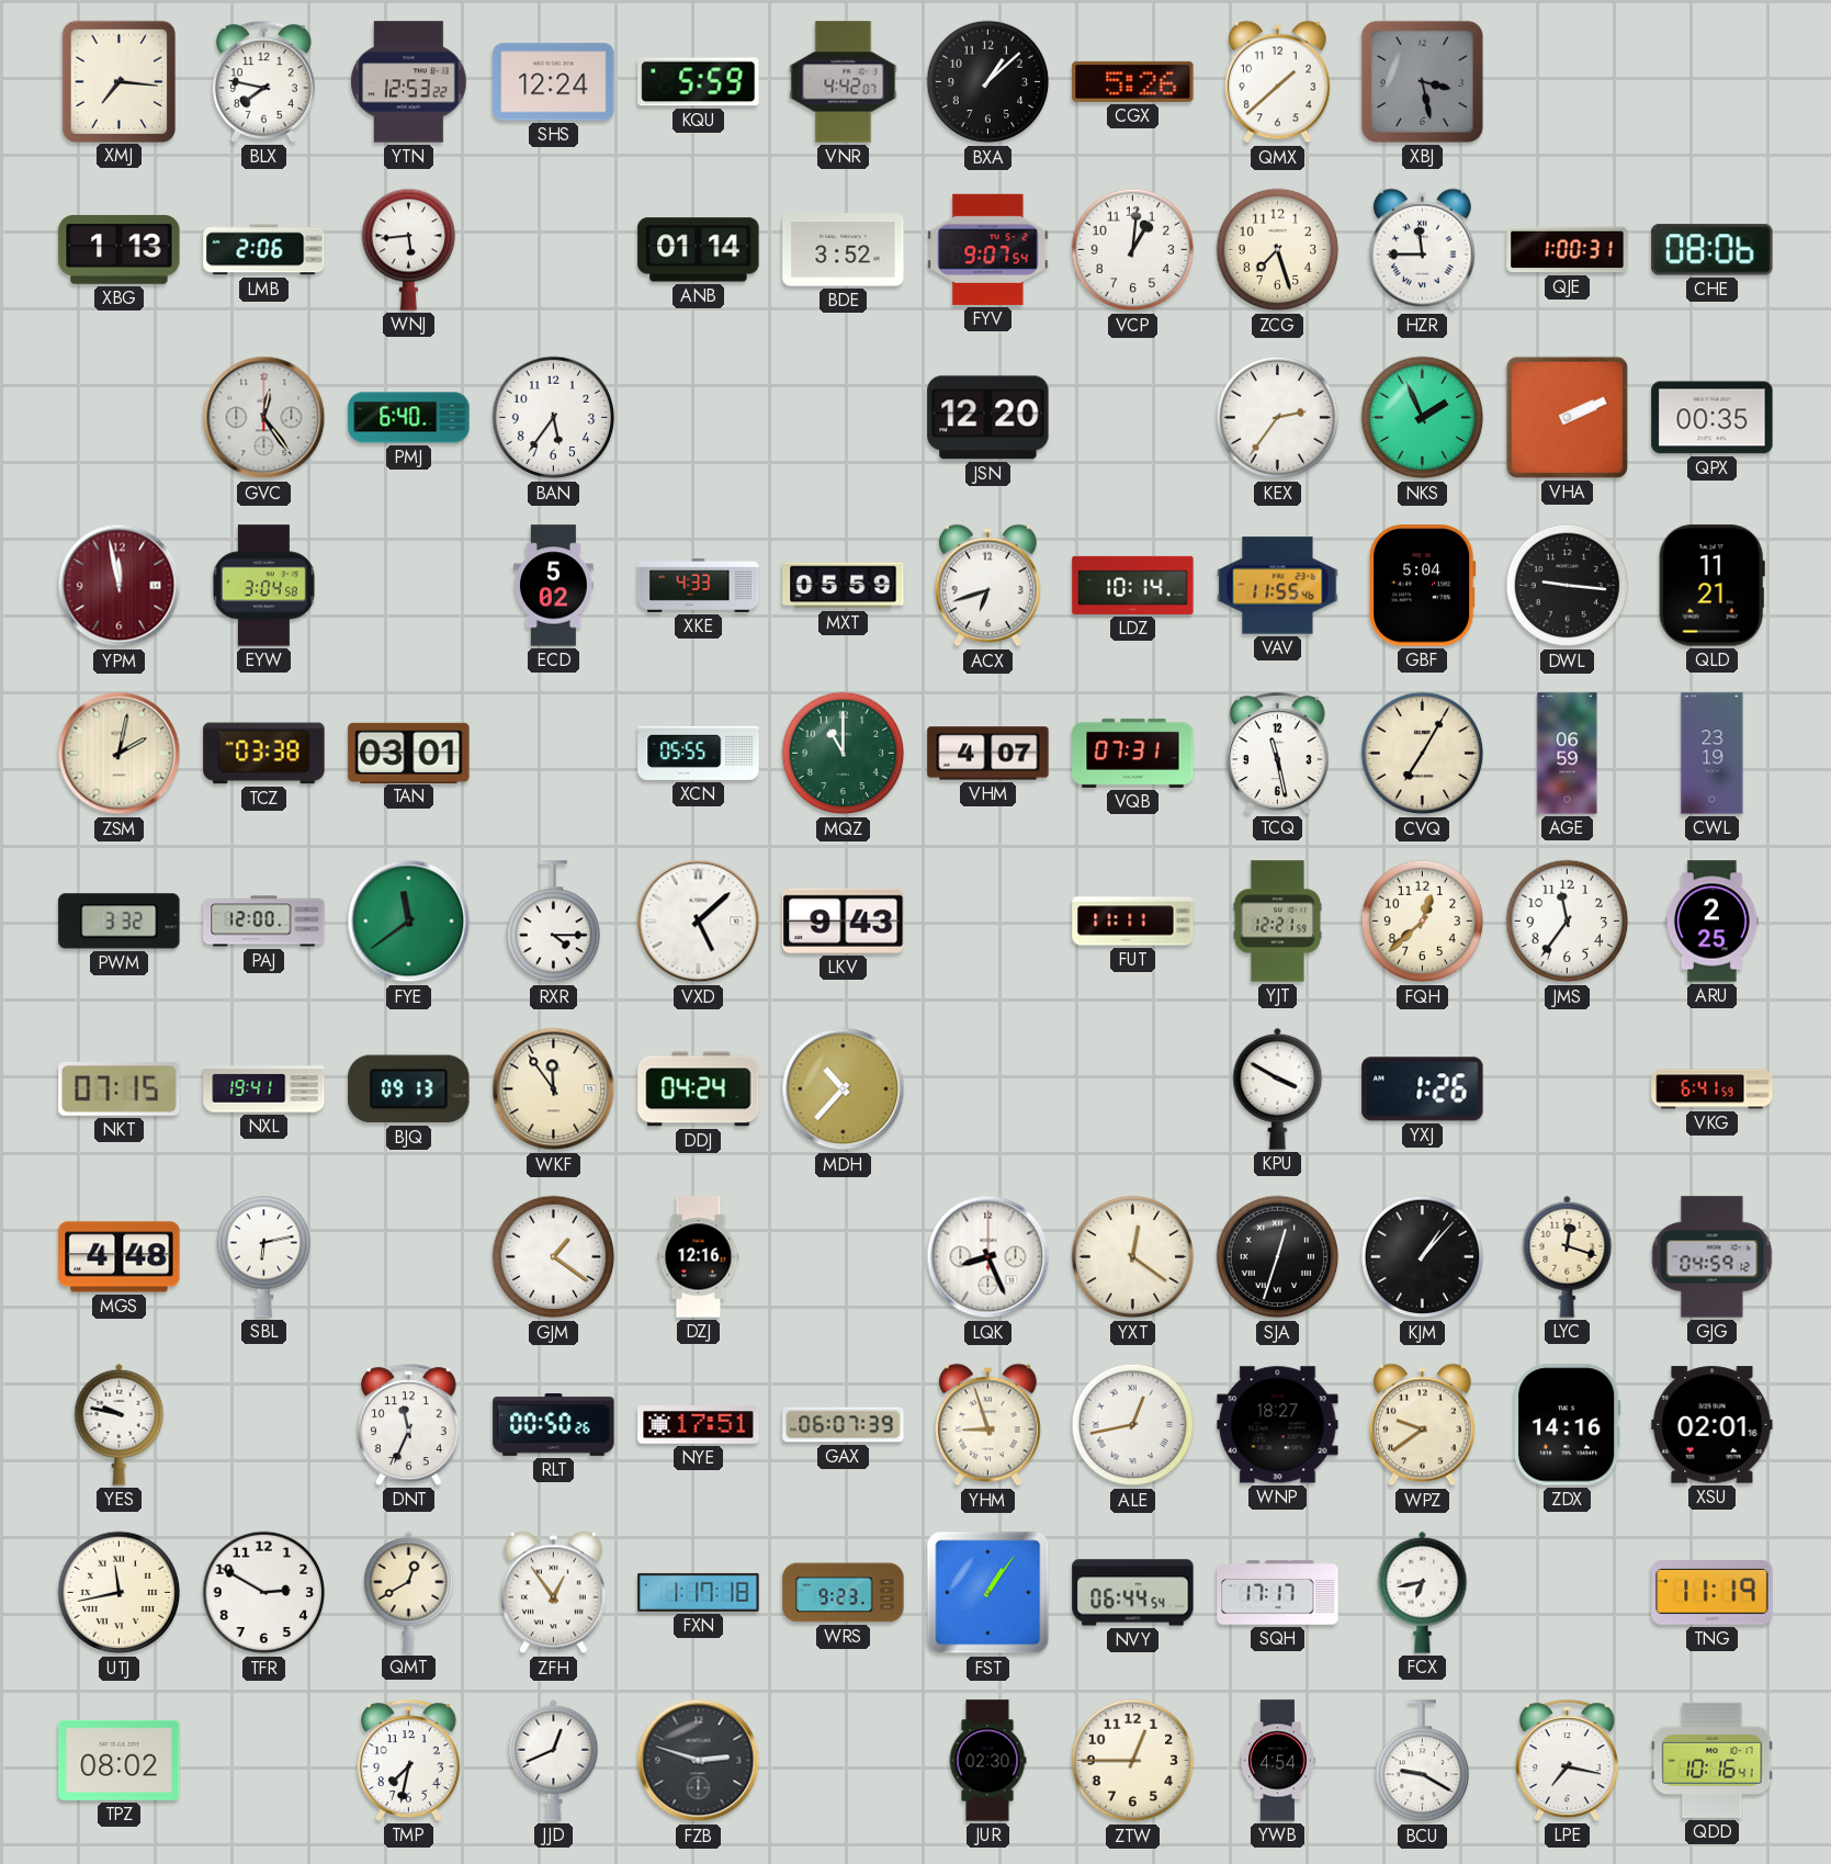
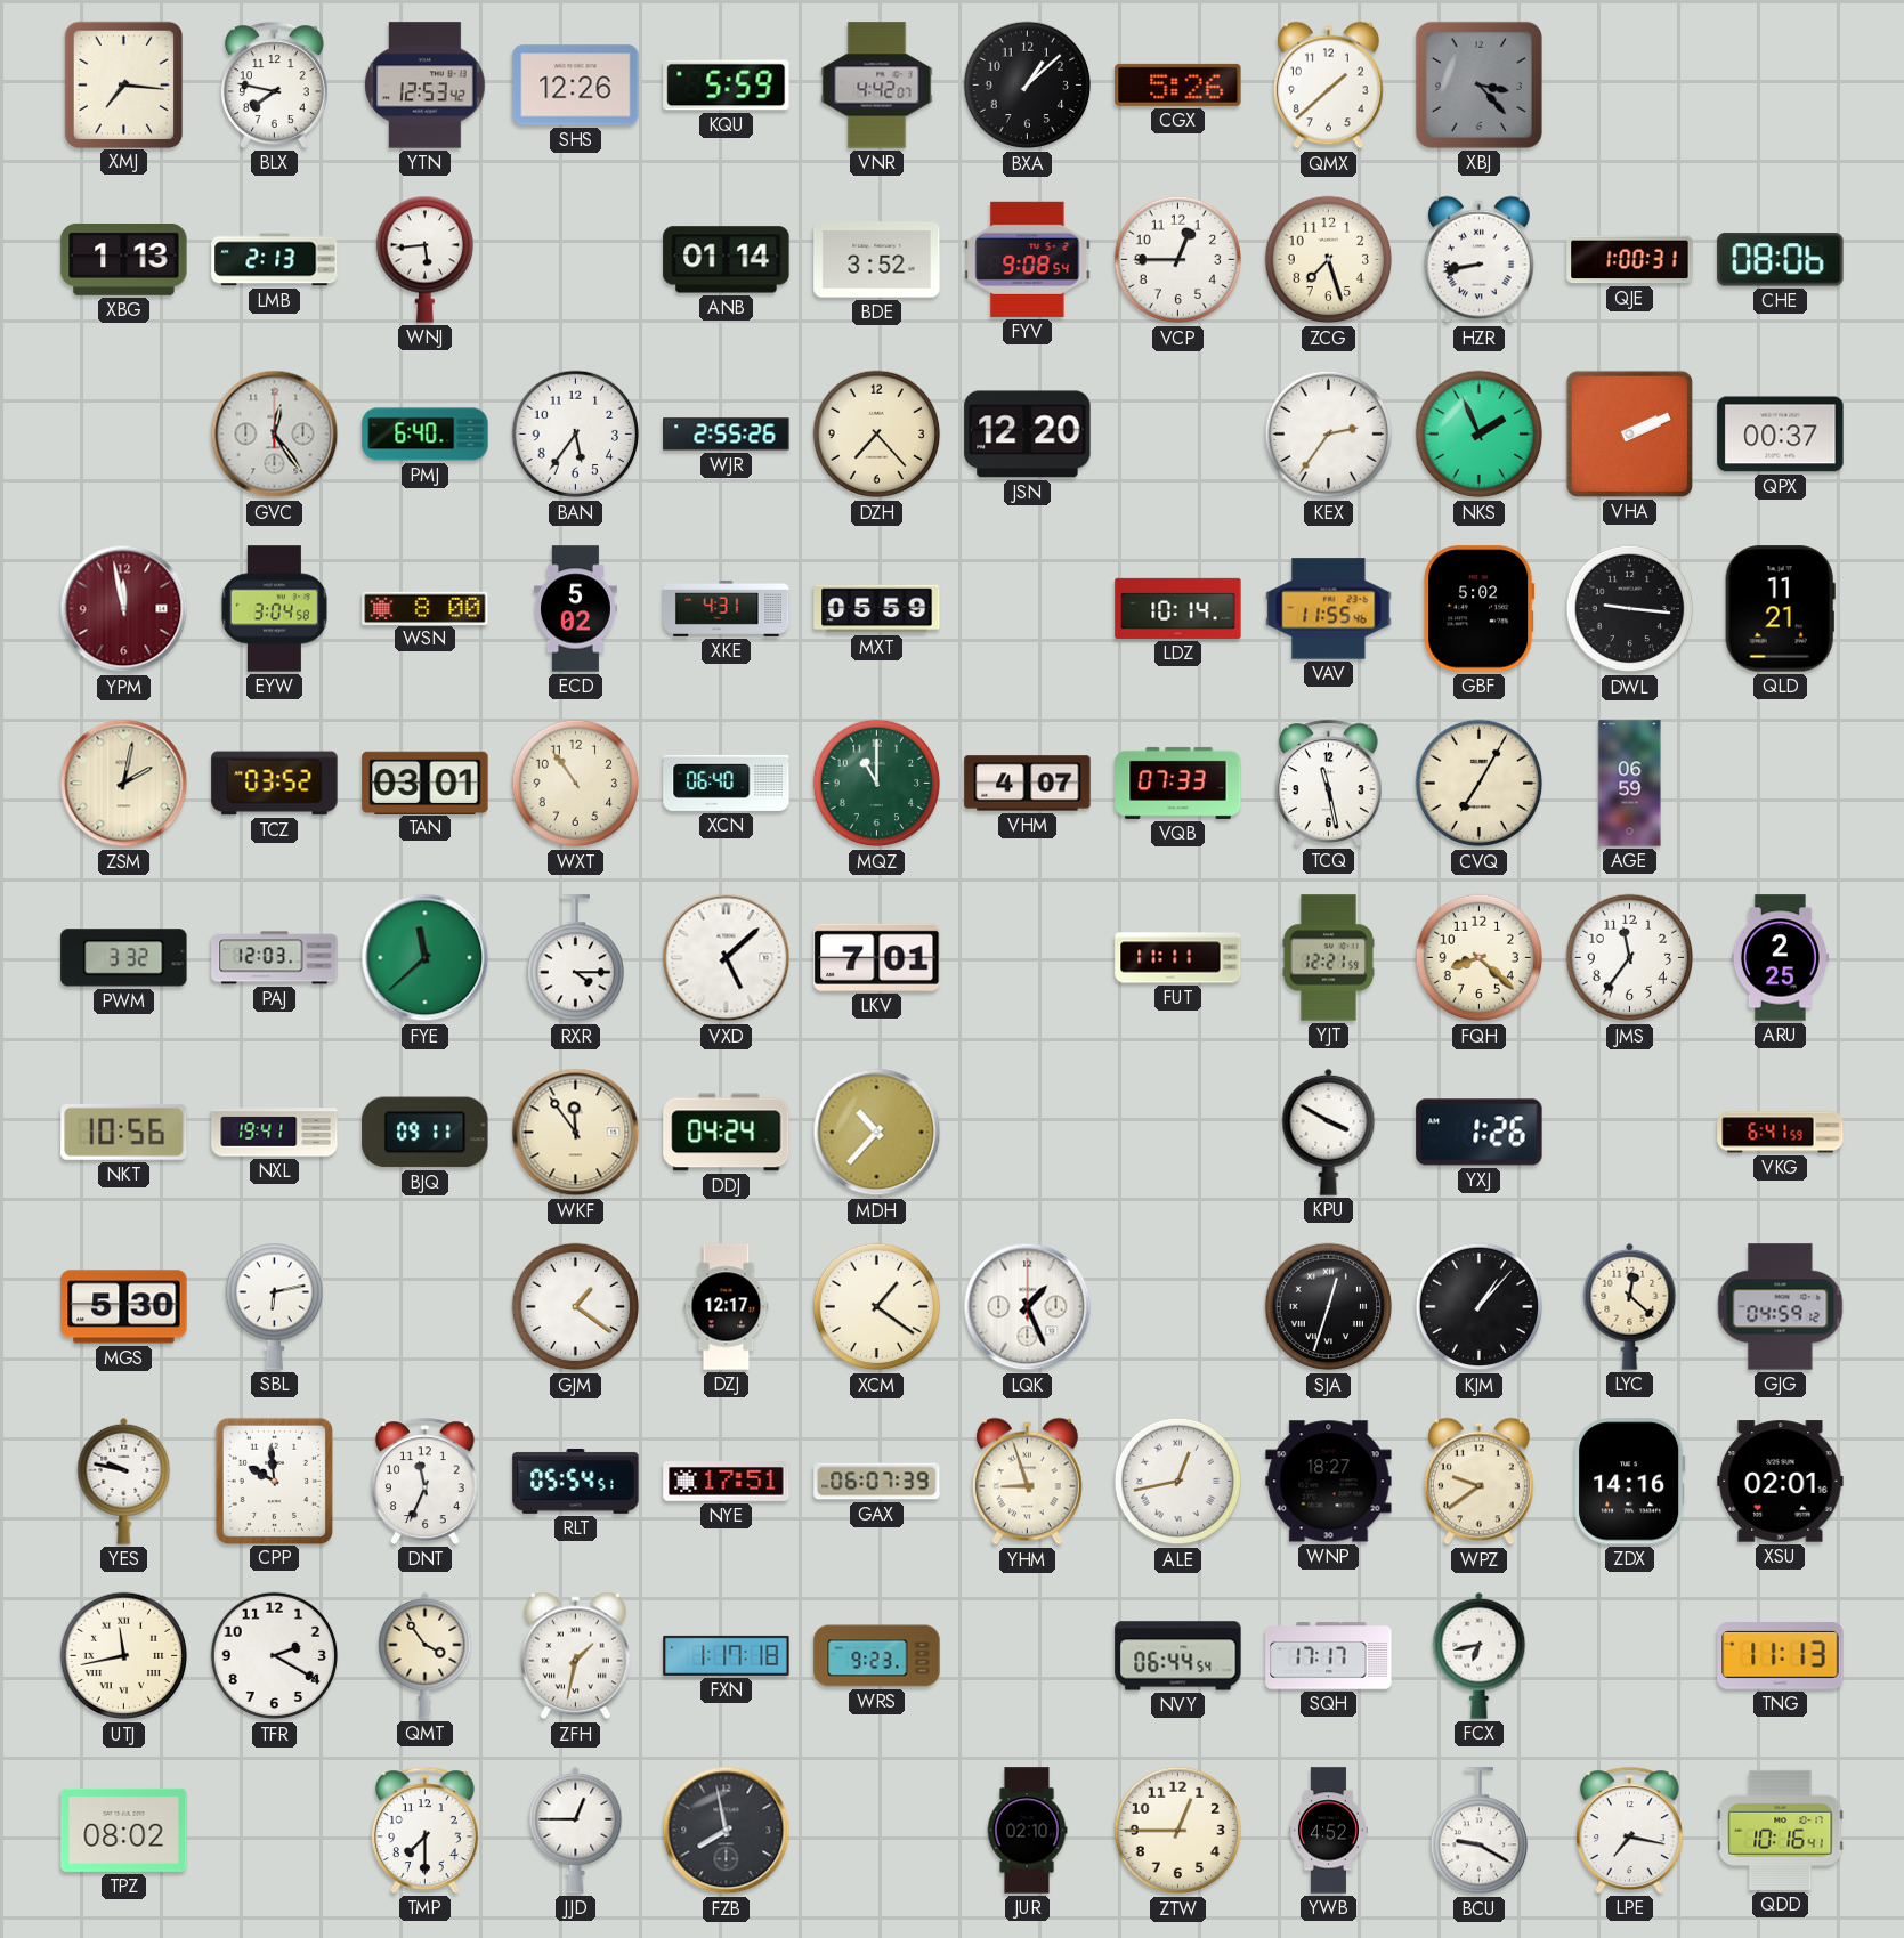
YTN: 12:53:22 -> 12:53:42 (426, 86)
SHS: 12:24 -> 12:26 (576, 86)
XBJ: 3:28 -> 3:23 (1478, 84)
LMB: 2:06 -> 2:13 (275, 260)
FYV: 9:07 -> 9:08 (1028, 259)
VCP: 1:01 -> 12:45 (1178, 260)
HZR: 11:45 -> 8:43 (1478, 260)
WJR: none -> 2:55 (727, 435)
DZH: none -> 7:23 (877, 435)
QPX: 00:35 -> 00:37 (1781, 435)
WSN: none -> 8:00 (426, 608)
XKE: 4:33 -> 4:31 (727, 608)
ACX: 6:42 -> none (987, 586)
GBF: 5:04 -> 5:02 (1480, 609)
TCZ: 03:38 -> 03:52 (275, 784)
WXT: none -> 10:54 (576, 784)
XCN: 05:55 -> 06:40 (727, 783)
VQB: 07:31 -> 07:33 (1178, 783)
CWL: 23:19 -> none (1713, 754)
PAJ: 12:00 -> 12:03 (275, 958)
FYE: 11:39 -> 11:38 (426, 958)
LKV: 9:43 -> 7:01 (877, 957)
FQH: 12:38 -> 8:22 (1480, 958)
NKT: 07:15 -> 10:56 (124, 1132)
BJQ: 09:13 -> 09:11 (426, 1133)
MGS: 4:48 -> 5:30 (124, 1307)
DZJ: 12:16 -> 12:17 (727, 1307)
XCM: none -> 1:21 (877, 1307)
LQK: 8:26 -> 1:26 (1028, 1307)
YXT: 12:21 -> none (1133, 1257)
LYC: 12:18 -> 12:22 (1630, 1306)
CPP: none -> 9:59 (274, 1481)
RLT: 00:50 -> 05:54 (576, 1481)
TFR: 2:50 -> 2:20 (275, 1656)
QMT: 12:40 -> 3:54 (426, 1655)
ZFH: 12:54 -> 1:32 (575, 1656)
FST: 1:06 -> none (988, 1593)
TNG: 11:19 -> 11:13 (1781, 1656)
TMP: 7:32 -> 7:30 (424, 1830)
JJD: 12:41 -> 12:45 (576, 1830)
FZB: 2:48 -> 7:58 (727, 1831)
JUR: 02:30 -> 02:10 (1027, 1831)
YWB: 4:54 -> 4:52 (1328, 1831)
